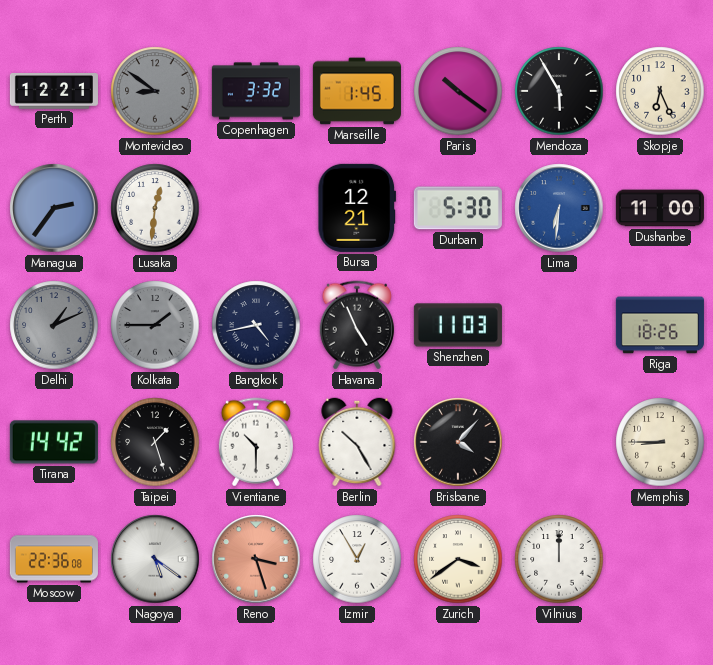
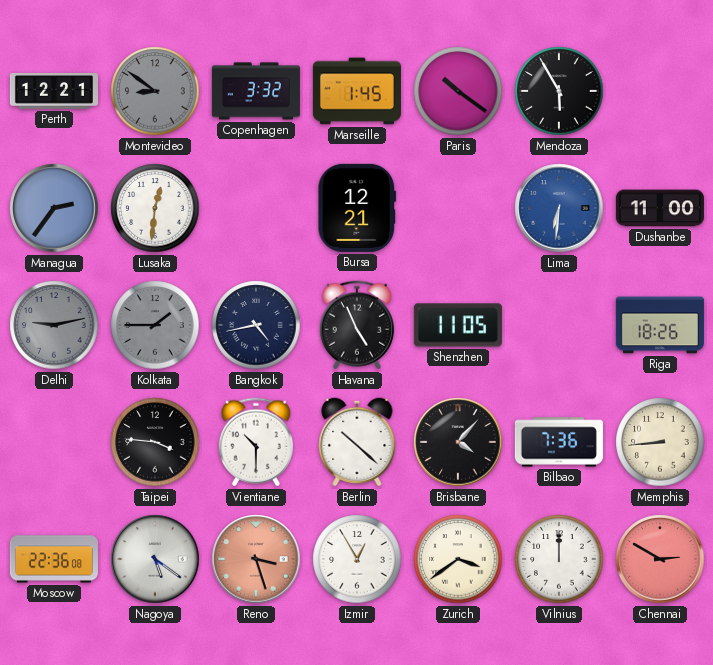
Skopje: 6:26 -> none (660, 91)
Durban: 5:30 -> none (458, 208)
Delhi: 1:11 -> 9:13 (54, 325)
Shenzhen: 11:03 -> 11:05 (458, 325)
Tirana: 14:42 -> none (54, 442)
Taipei: 1:27 -> 3:46 (155, 442)
Berlin: 10:25 -> 10:22 (357, 442)
Bilbao: none -> 7:36 (559, 442)
Memphis: 8:45 -> 8:44 (660, 442)
Chennai: none -> 2:50 (660, 559)
